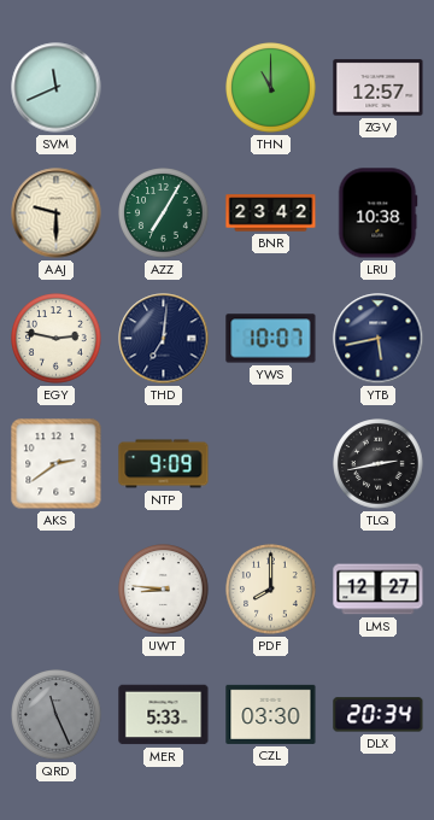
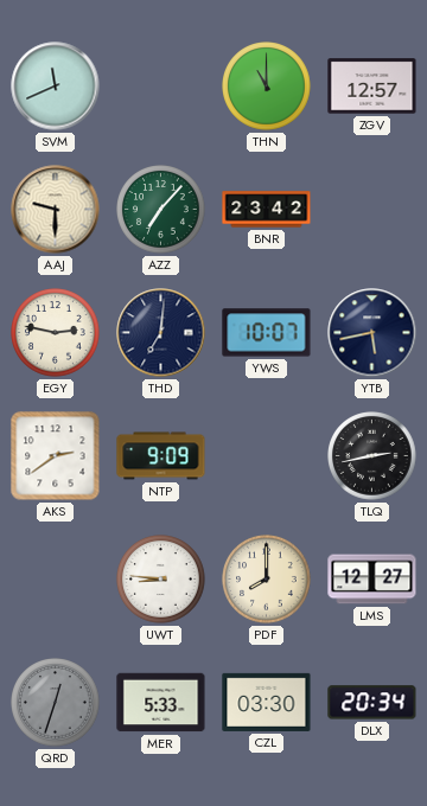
AZZ: 7:05 -> 7:07 (161, 210)
LRU: 10:38 -> none (379, 213)
QRD: 11:26 -> 12:33 (56, 703)
